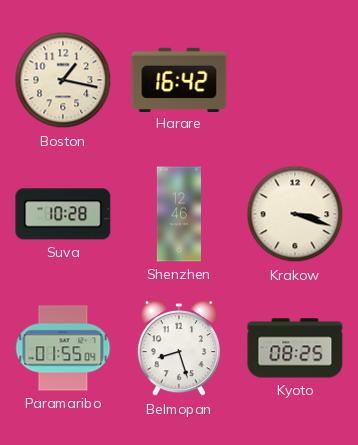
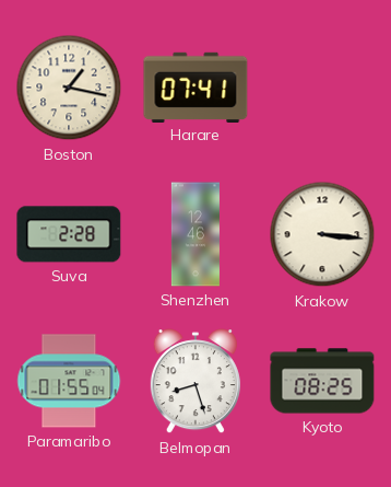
Harare: 16:42 -> 07:41 (195, 86)
Suva: 10:28 -> 2:28 (69, 234)
Krakow: 3:18 -> 3:16 (322, 234)
